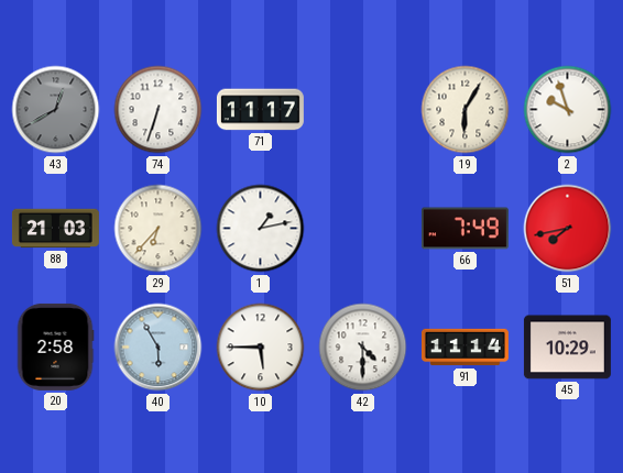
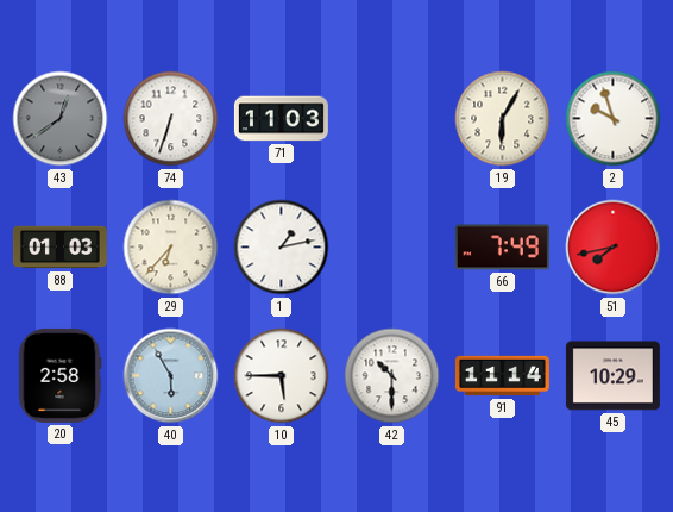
43: 12:40 -> 12:39 (61, 119)
71: 11:17 -> 11:03 (281, 119)
88: 21:03 -> 01:03 (59, 248)
42: 4:30 -> 10:30 (392, 376)
